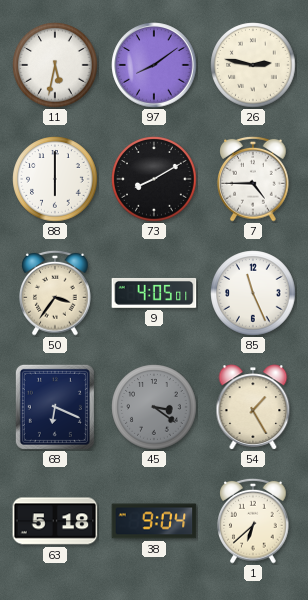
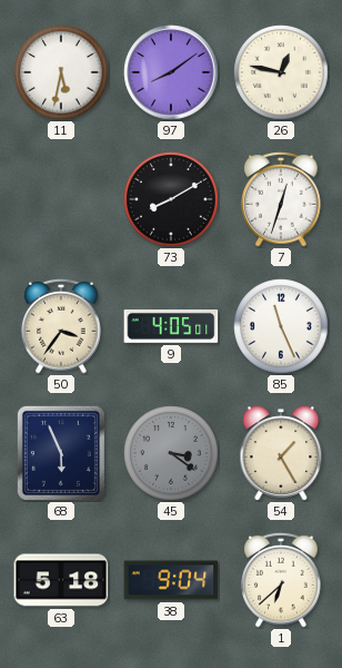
26: 2:47 -> 12:47 (281, 72)
88: 6:00 -> none (55, 179)
7: 4:45 -> 12:33 (281, 199)
68: 6:19 -> 5:56 (61, 453)
